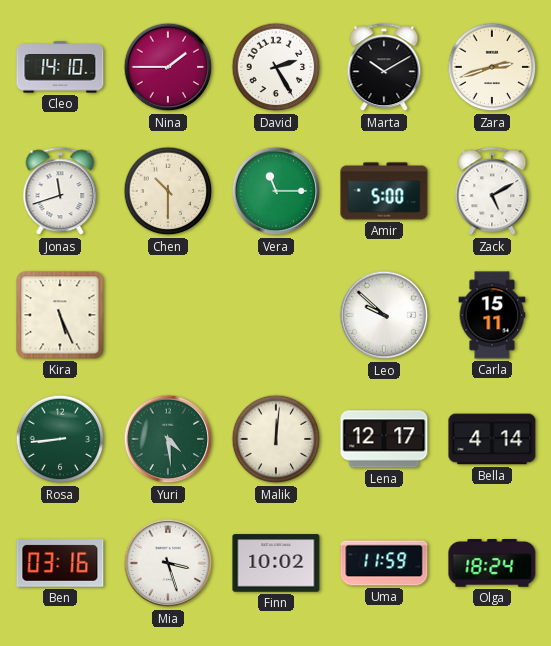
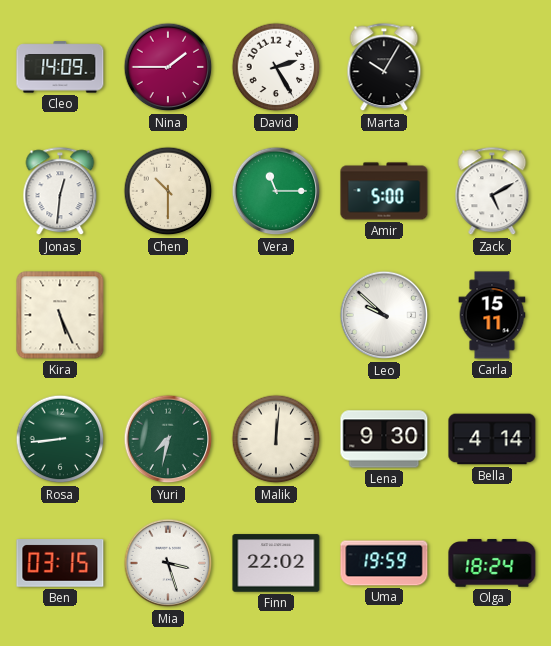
Cleo: 14:10 -> 14:09 (60, 67)
Marta: 10:10 -> 10:05 (384, 68)
Zara: 2:42 -> none (492, 67)
Jonas: 11:42 -> 12:31 (60, 192)
Yuri: 4:29 -> 7:32 (168, 439)
Lena: 12:17 -> 9:30 (384, 439)
Ben: 03:16 -> 03:15 (60, 563)
Finn: 10:02 -> 22:02 (276, 563)
Uma: 11:59 -> 19:59 (384, 563)
